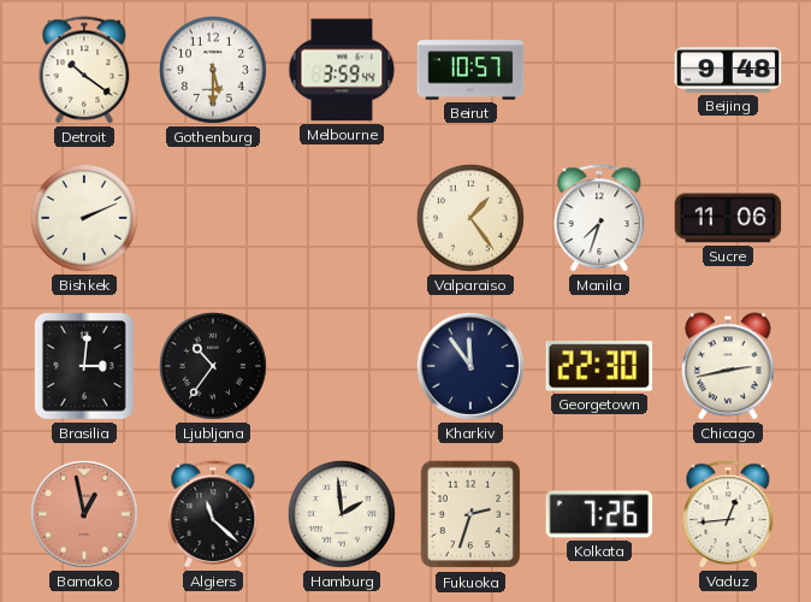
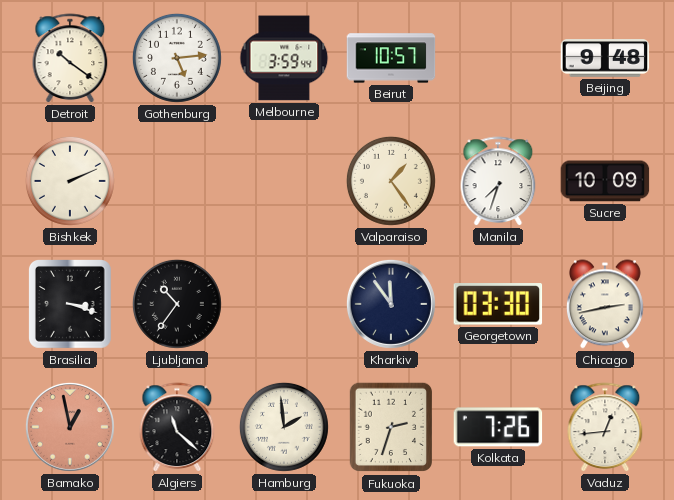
Gothenburg: 5:30 -> 5:14 (177, 58)
Sucre: 11:06 -> 10:09 (605, 181)
Brasilia: 3:01 -> 3:18 (71, 305)
Georgetown: 22:30 -> 03:30 (498, 304)
